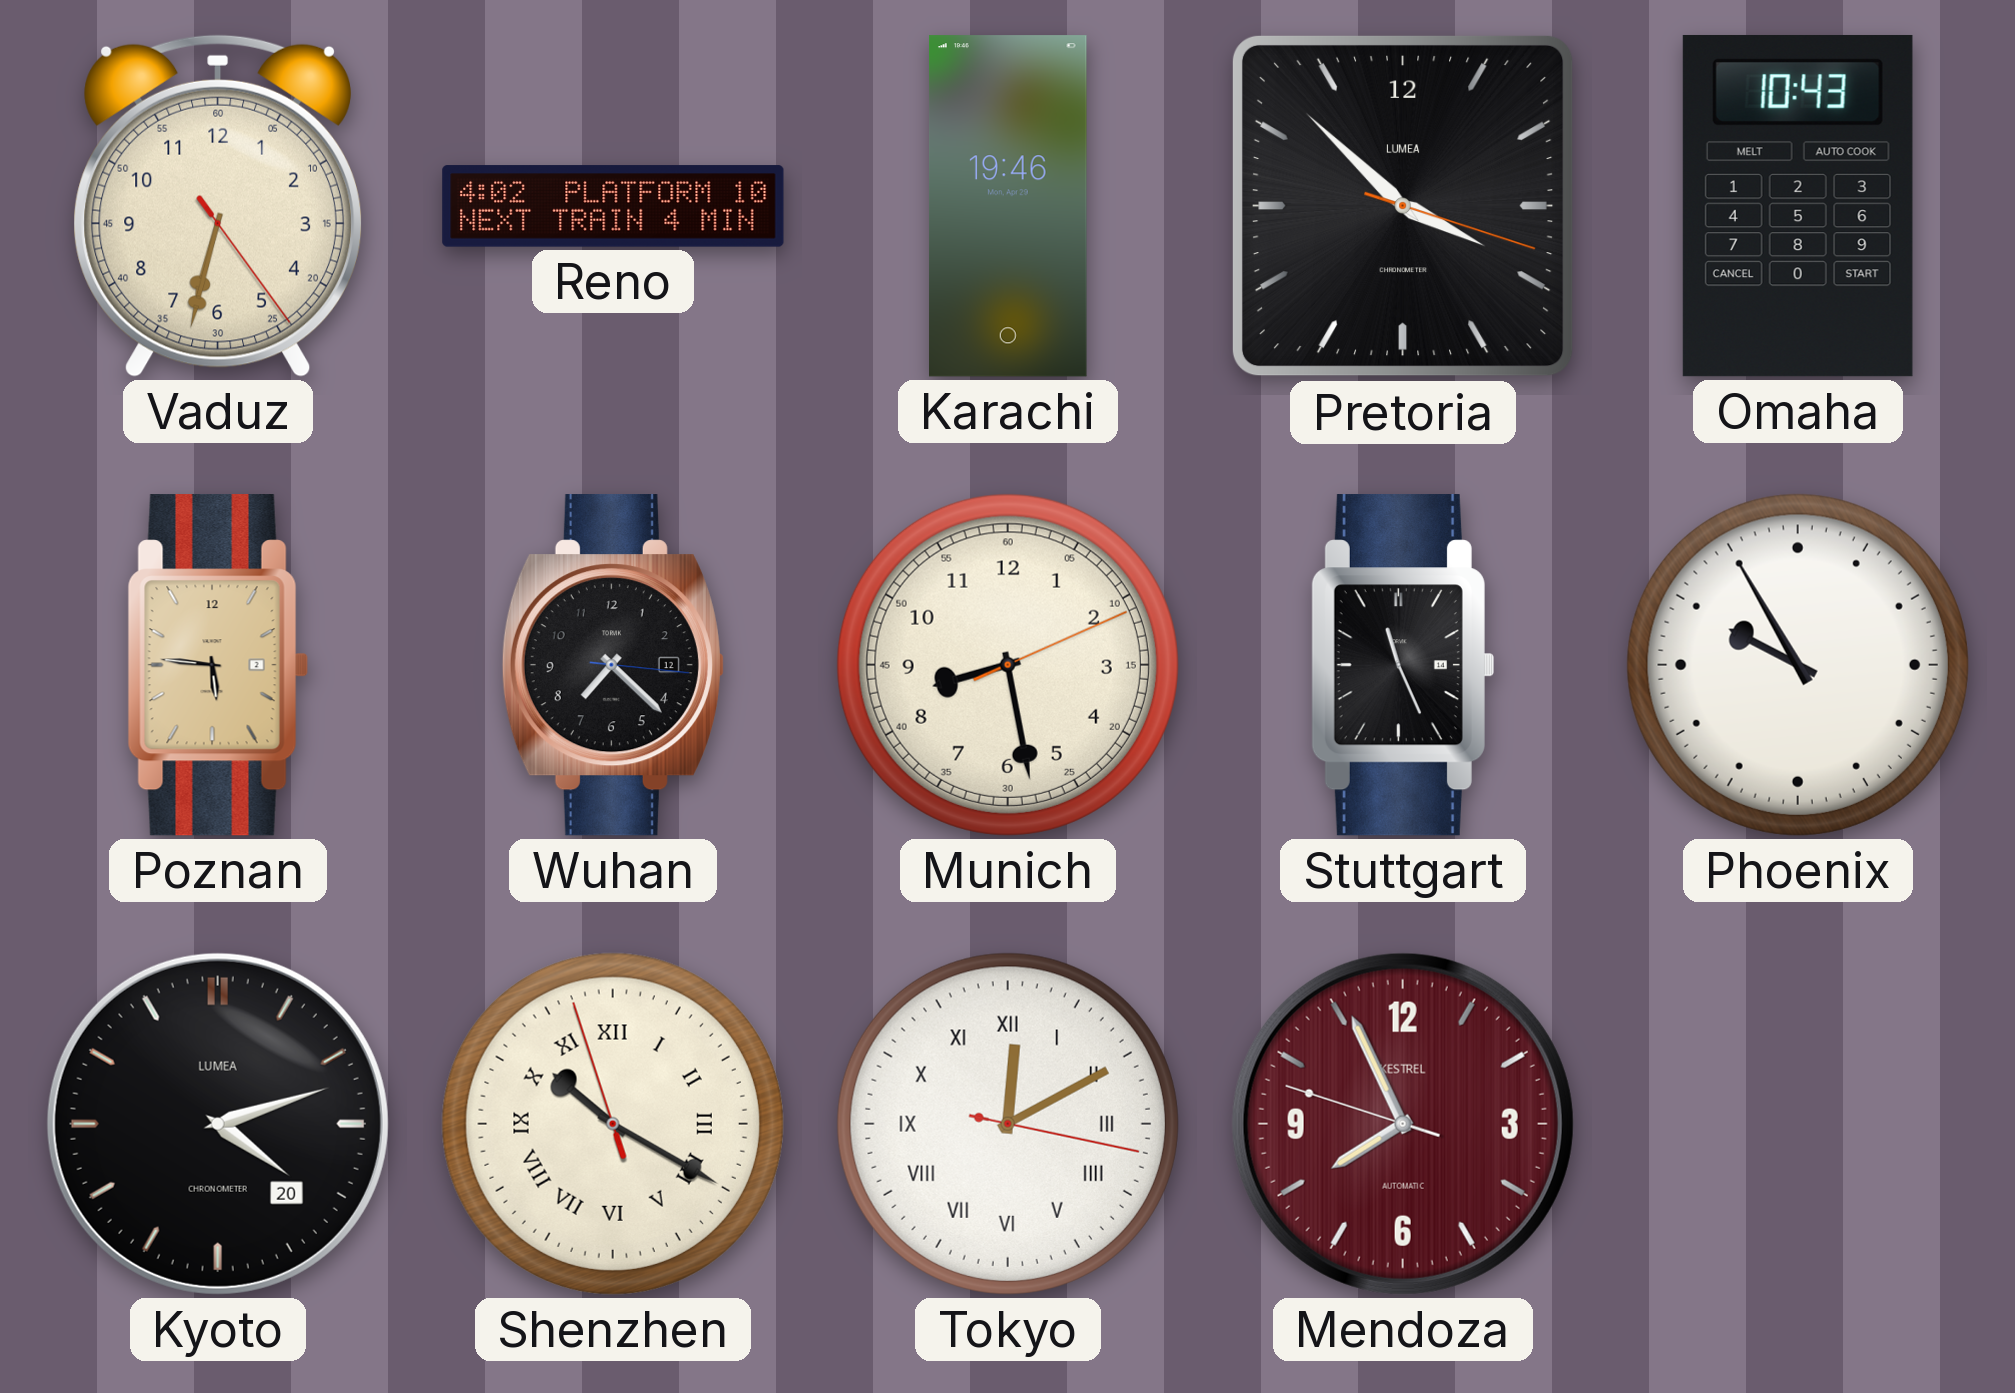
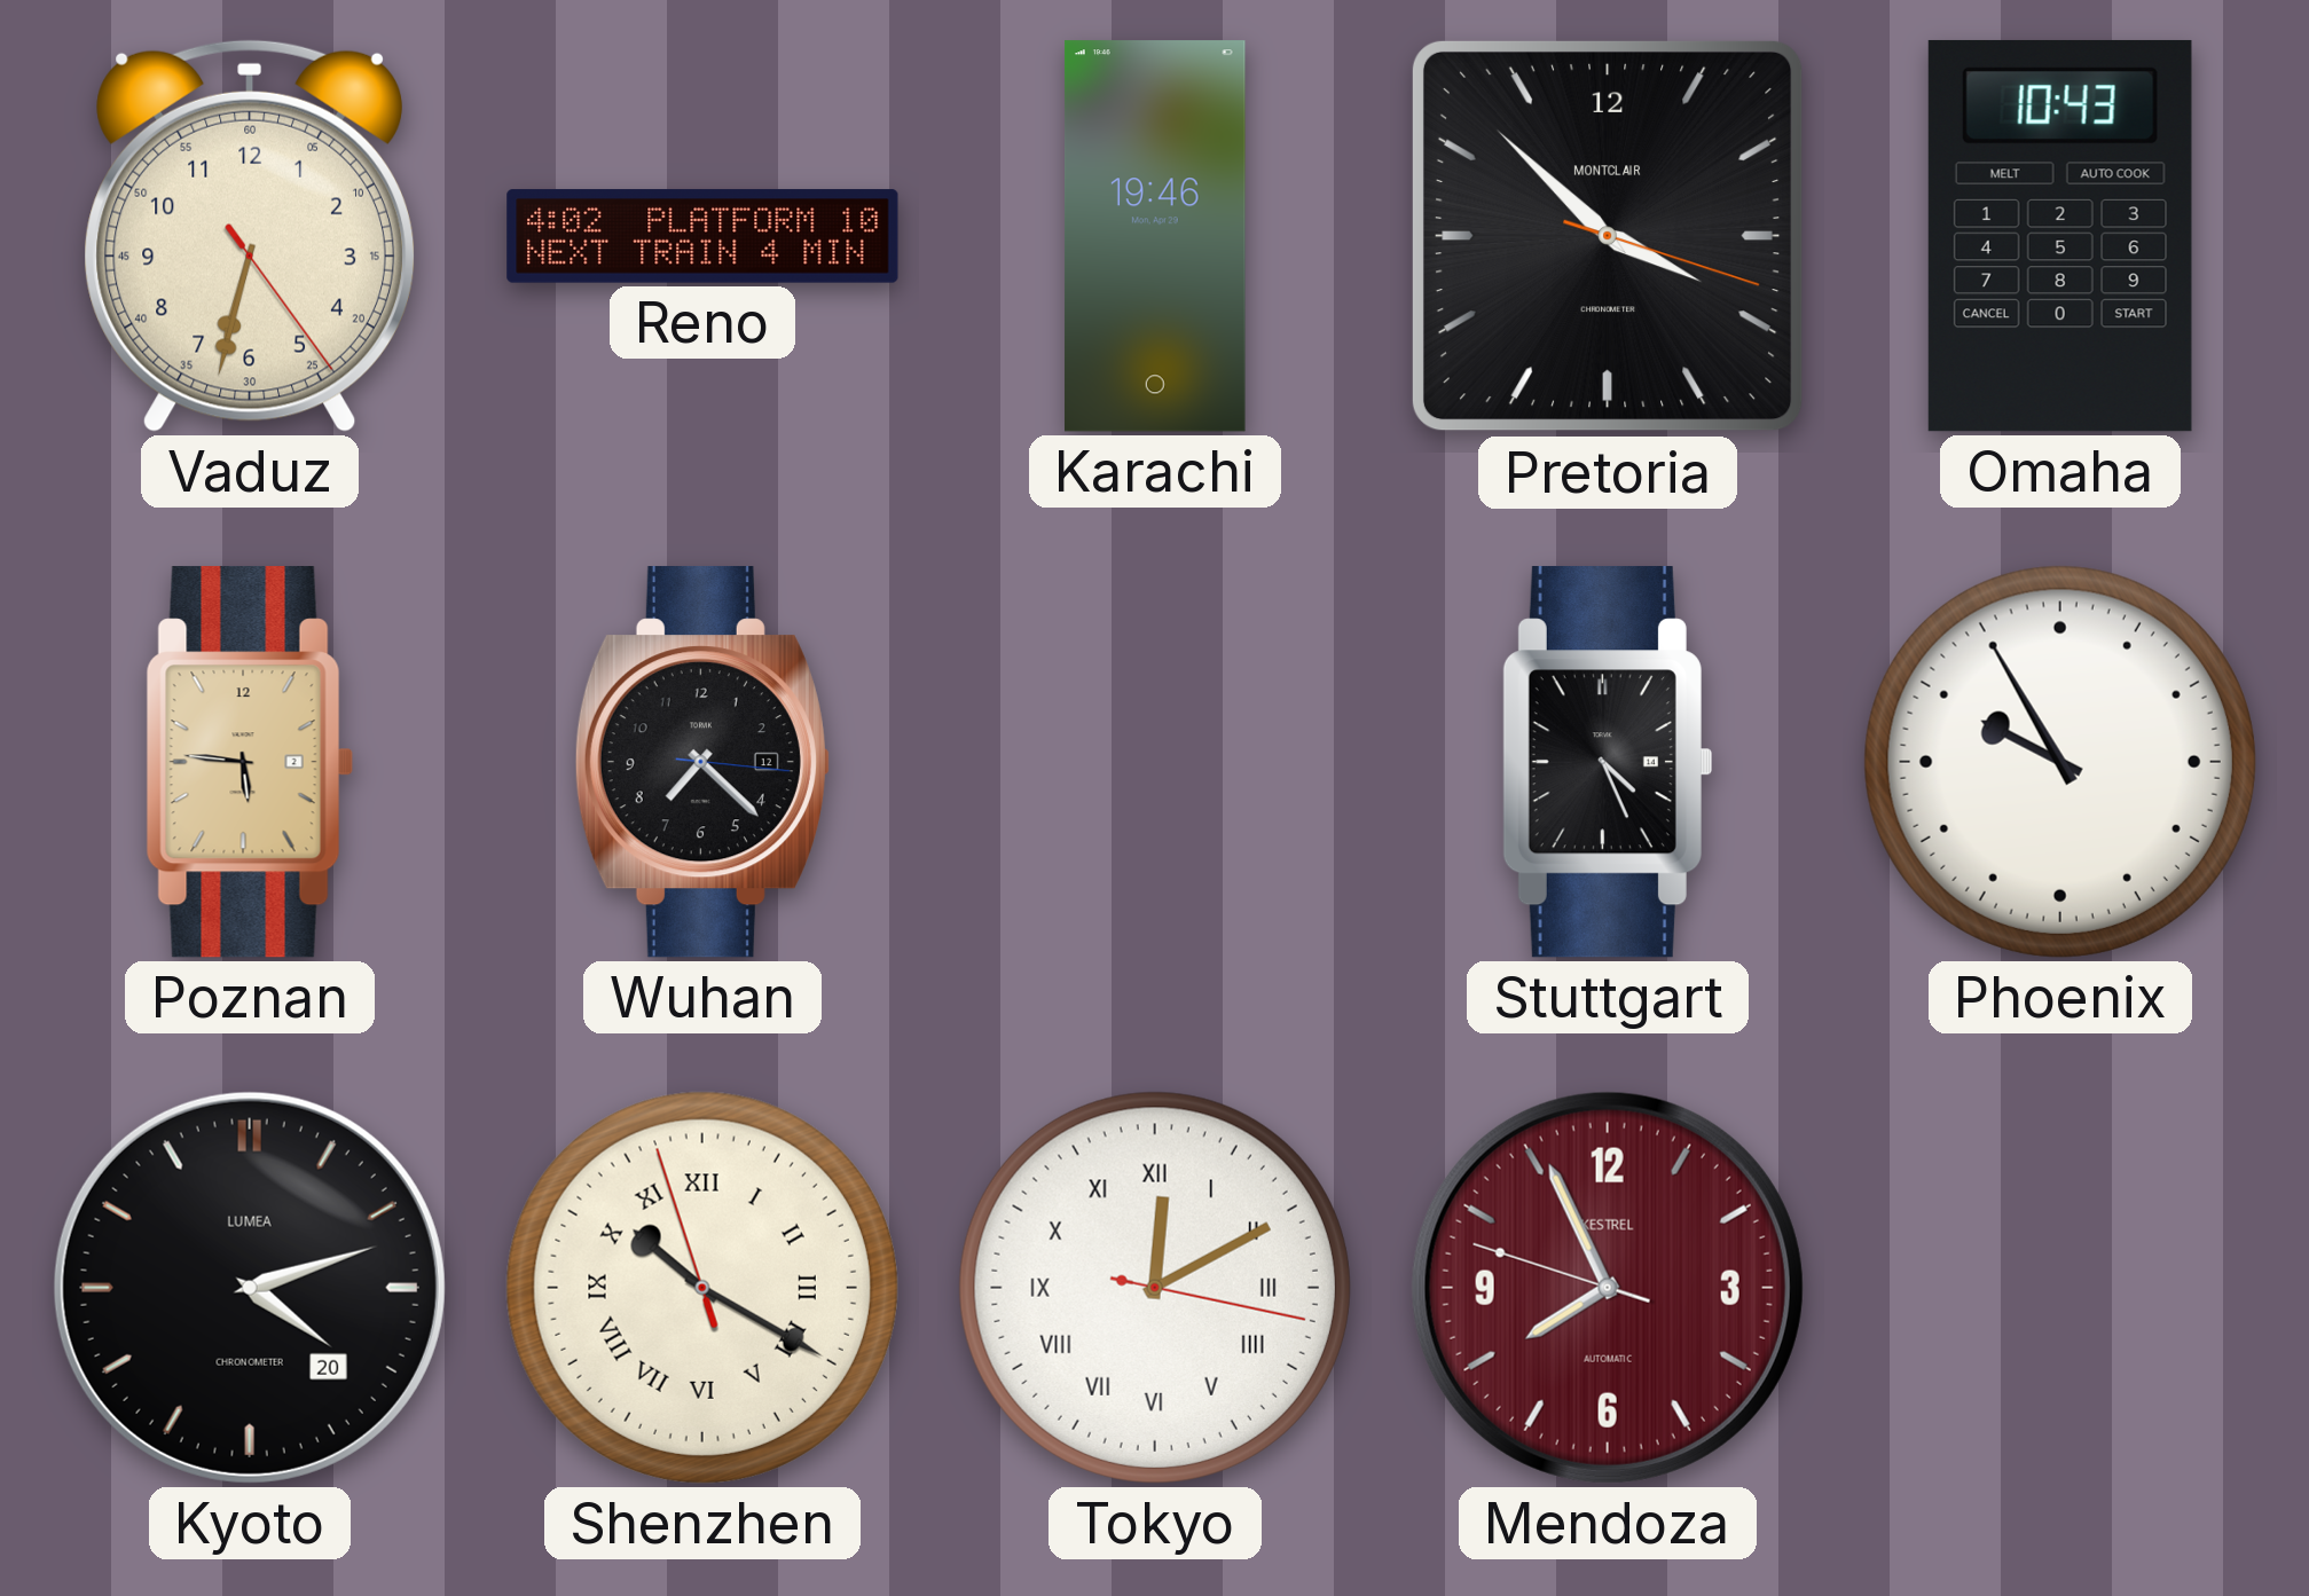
Pretoria brand: LUMEA -> MONTCLAIR (1608, 236)
Munich: 8:28 -> none (1008, 665)
Stuttgart: 11:26 -> 4:26 (1607, 762)
